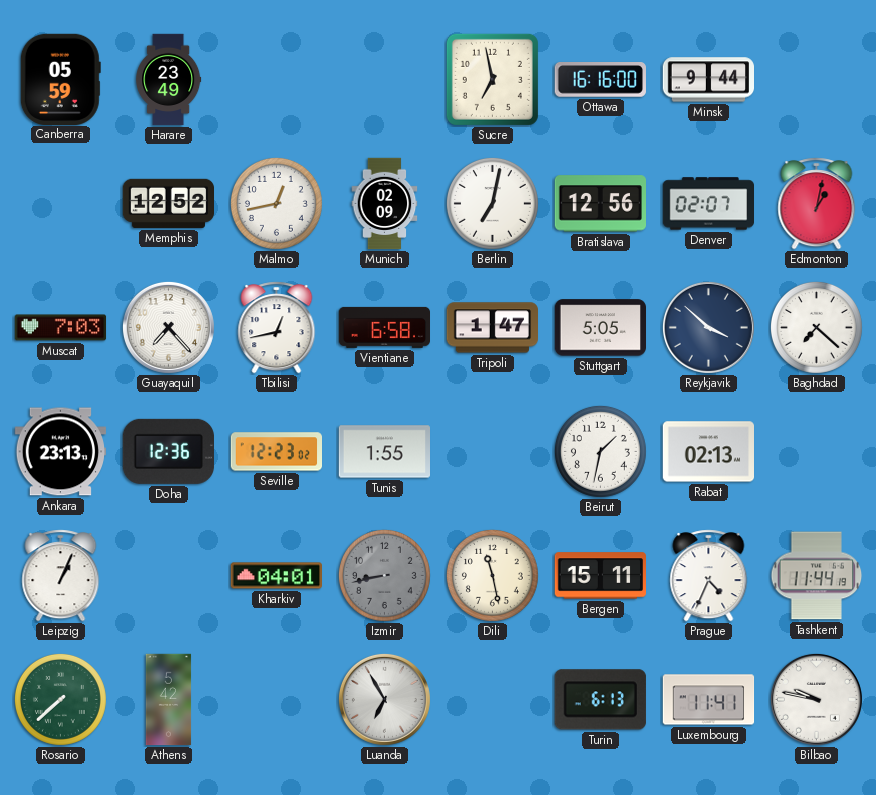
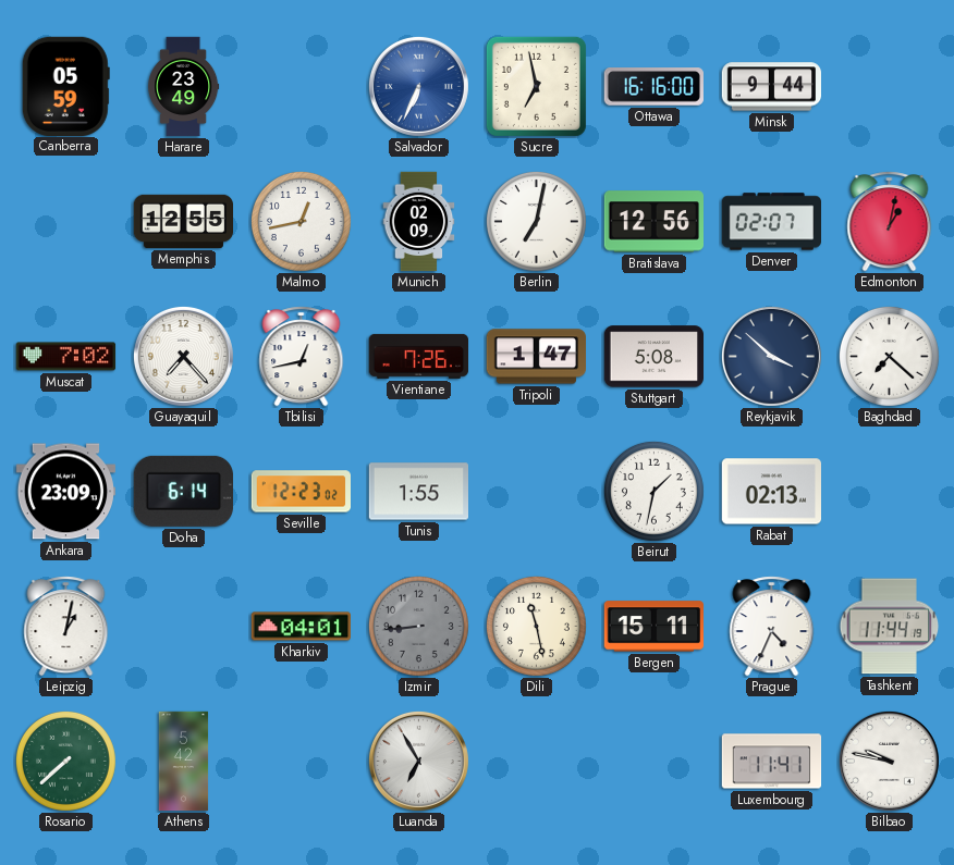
Salvador: none -> 6:34 (418, 86)
Memphis: 12:52 -> 12:55 (183, 221)
Muscat: 7:03 -> 7:02 (66, 357)
Vientiane: 6:58 -> 7:26 (418, 356)
Stuttgart: 5:05 -> 5:08 (653, 357)
Ankara: 23:13 -> 23:09 (65, 492)
Doha: 12:36 -> 6:14 (183, 491)
Leipzig: 1:04 -> 1:02 (66, 627)
Izmir: 8:43 -> 8:44 (418, 626)
Turin: 6:13 -> none (600, 700)
